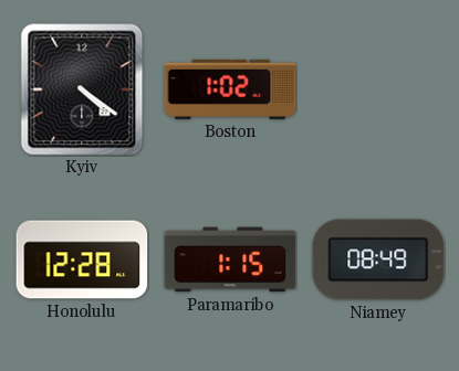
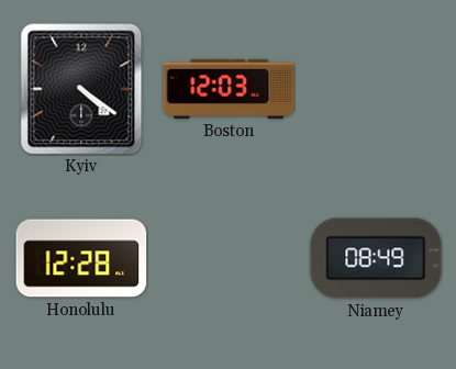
Boston: 1:02 -> 12:03 (229, 89)
Paramaribo: 1:15 -> none (230, 259)
